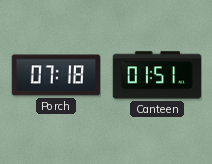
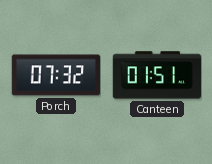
Porch: 07:18 -> 07:32 (56, 75)
